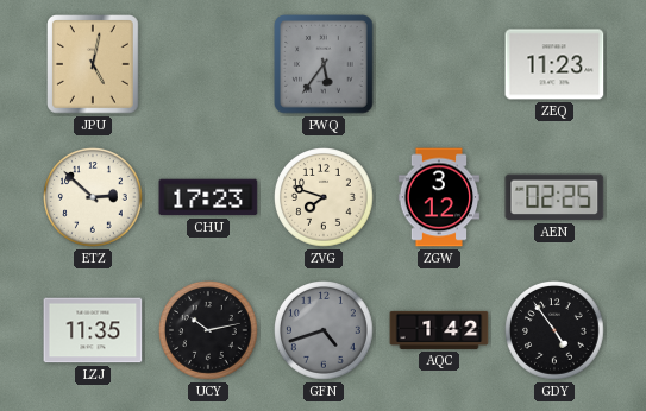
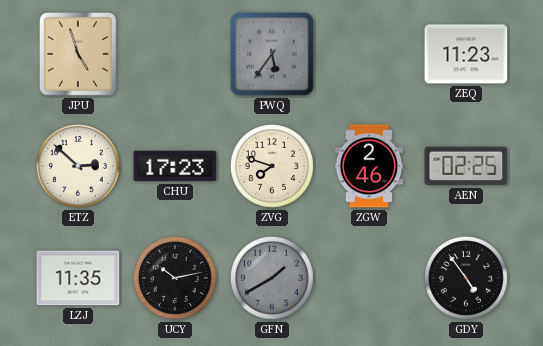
JPU: 5:02 -> 4:57 (79, 55)
ZGW: 3:12 -> 2:46 (369, 166)
GFN: 4:42 -> 1:40 (273, 279)
AQC: 1:42 -> none (439, 330)
